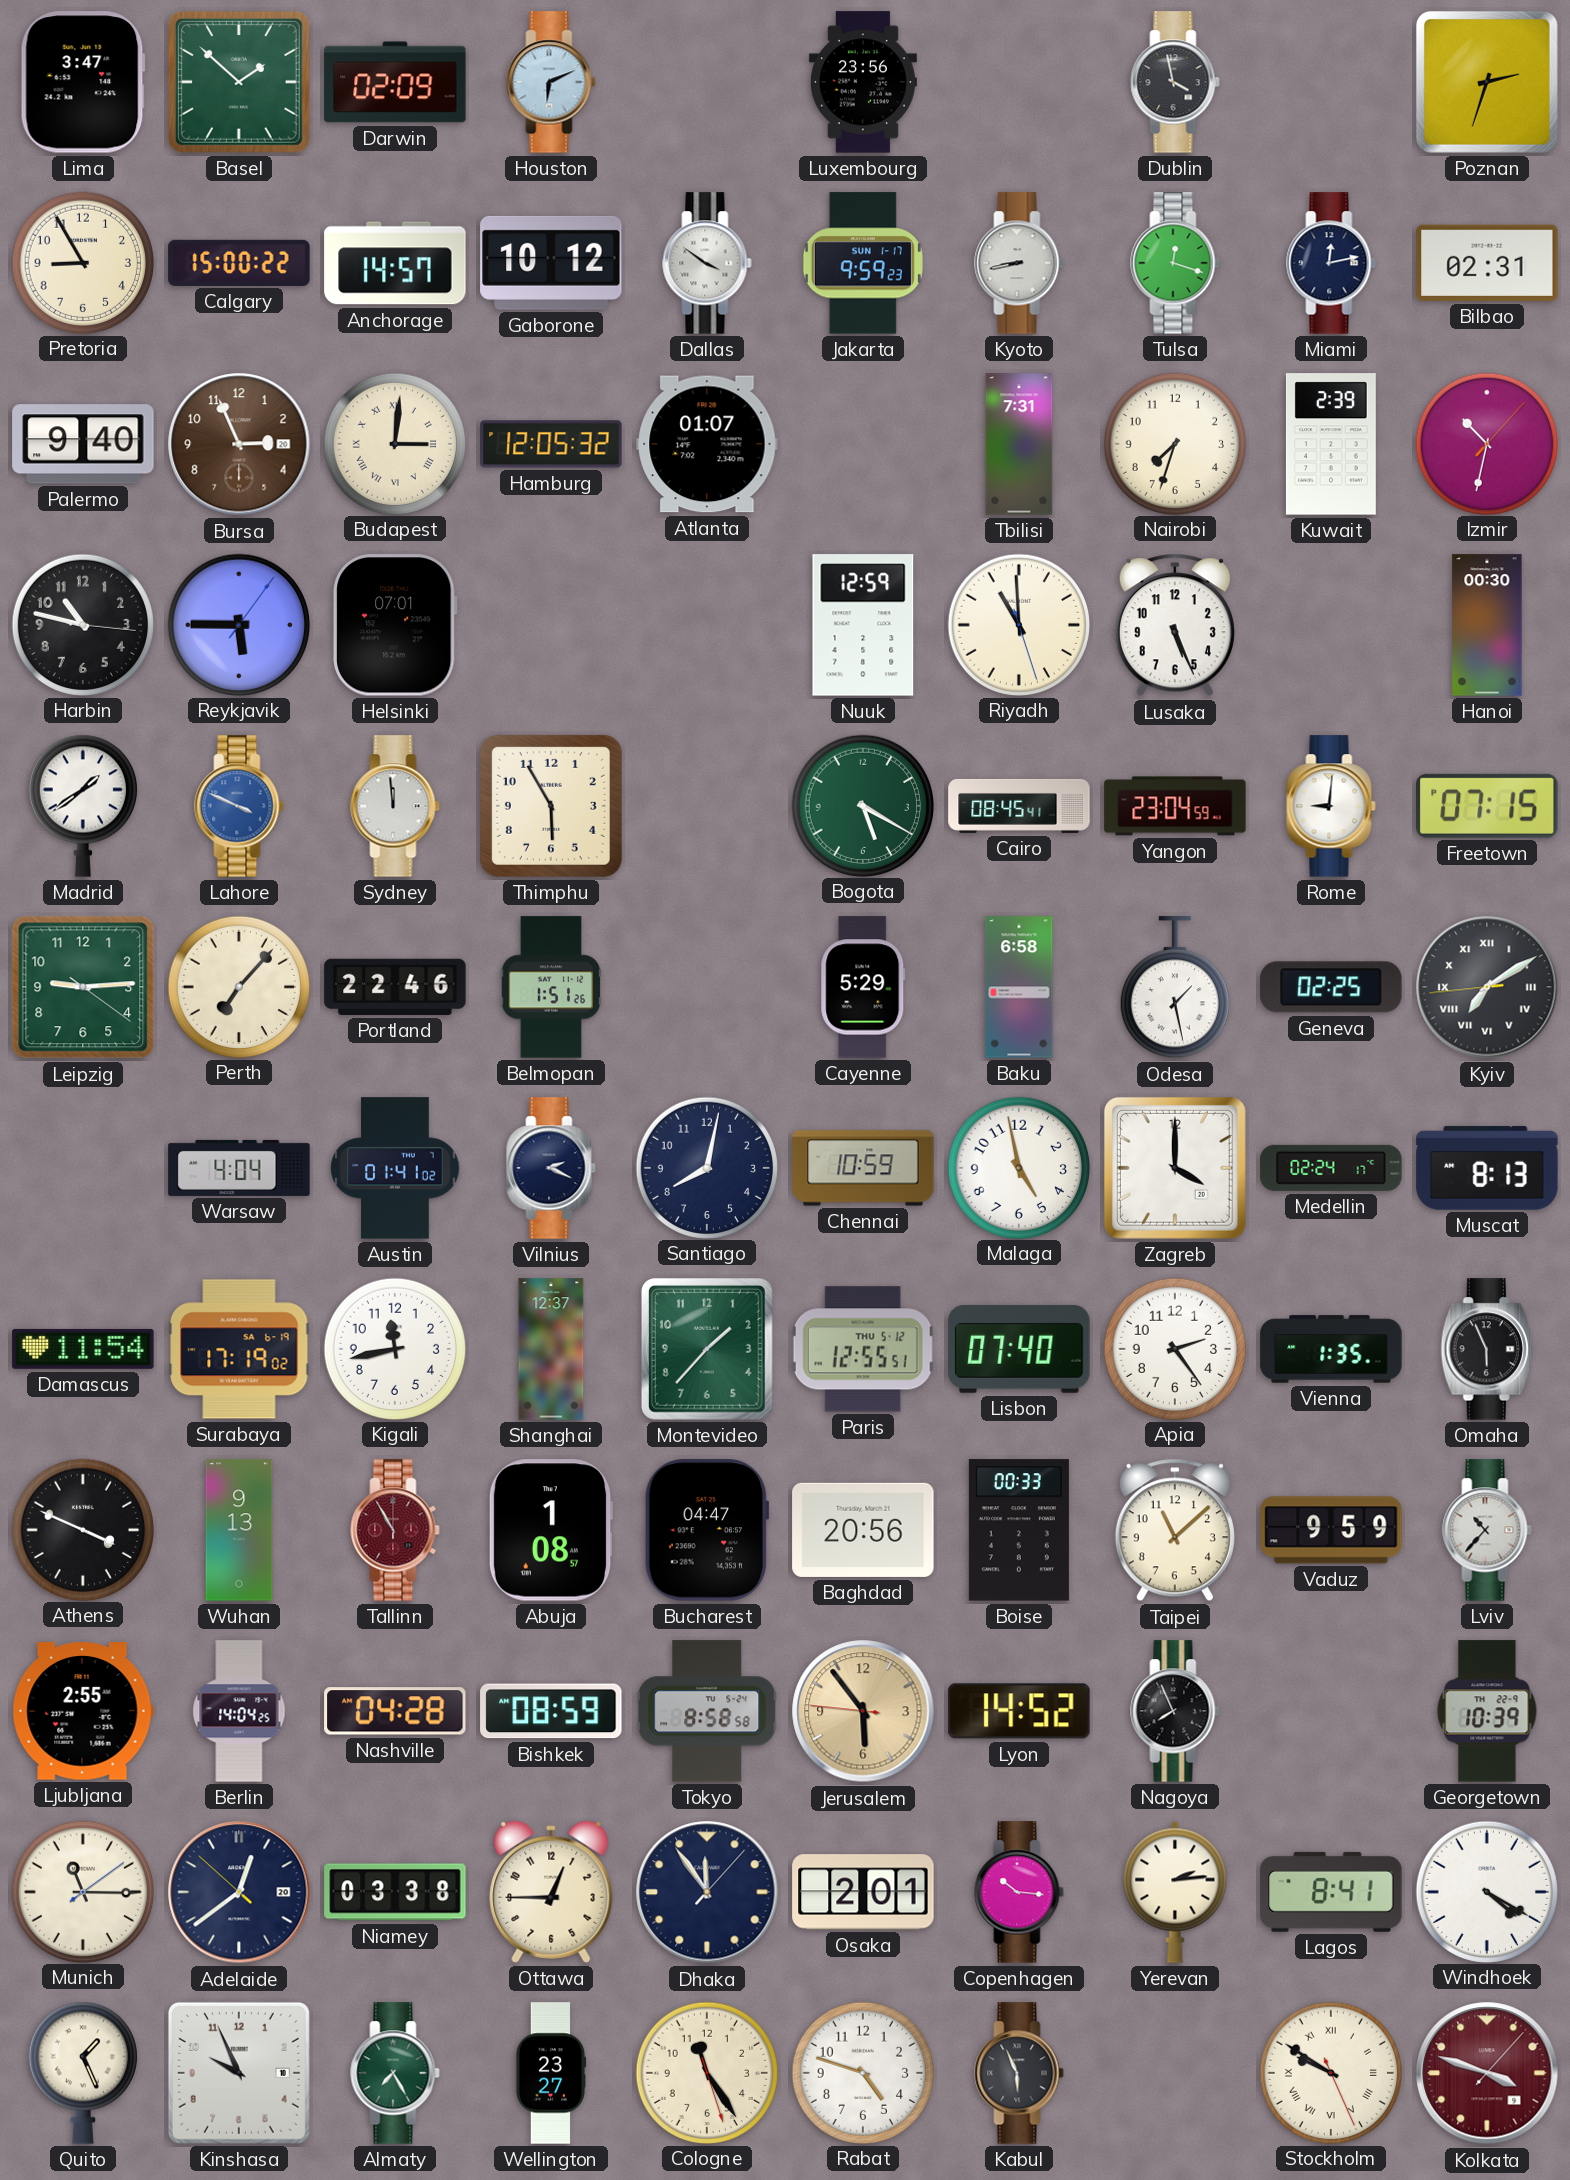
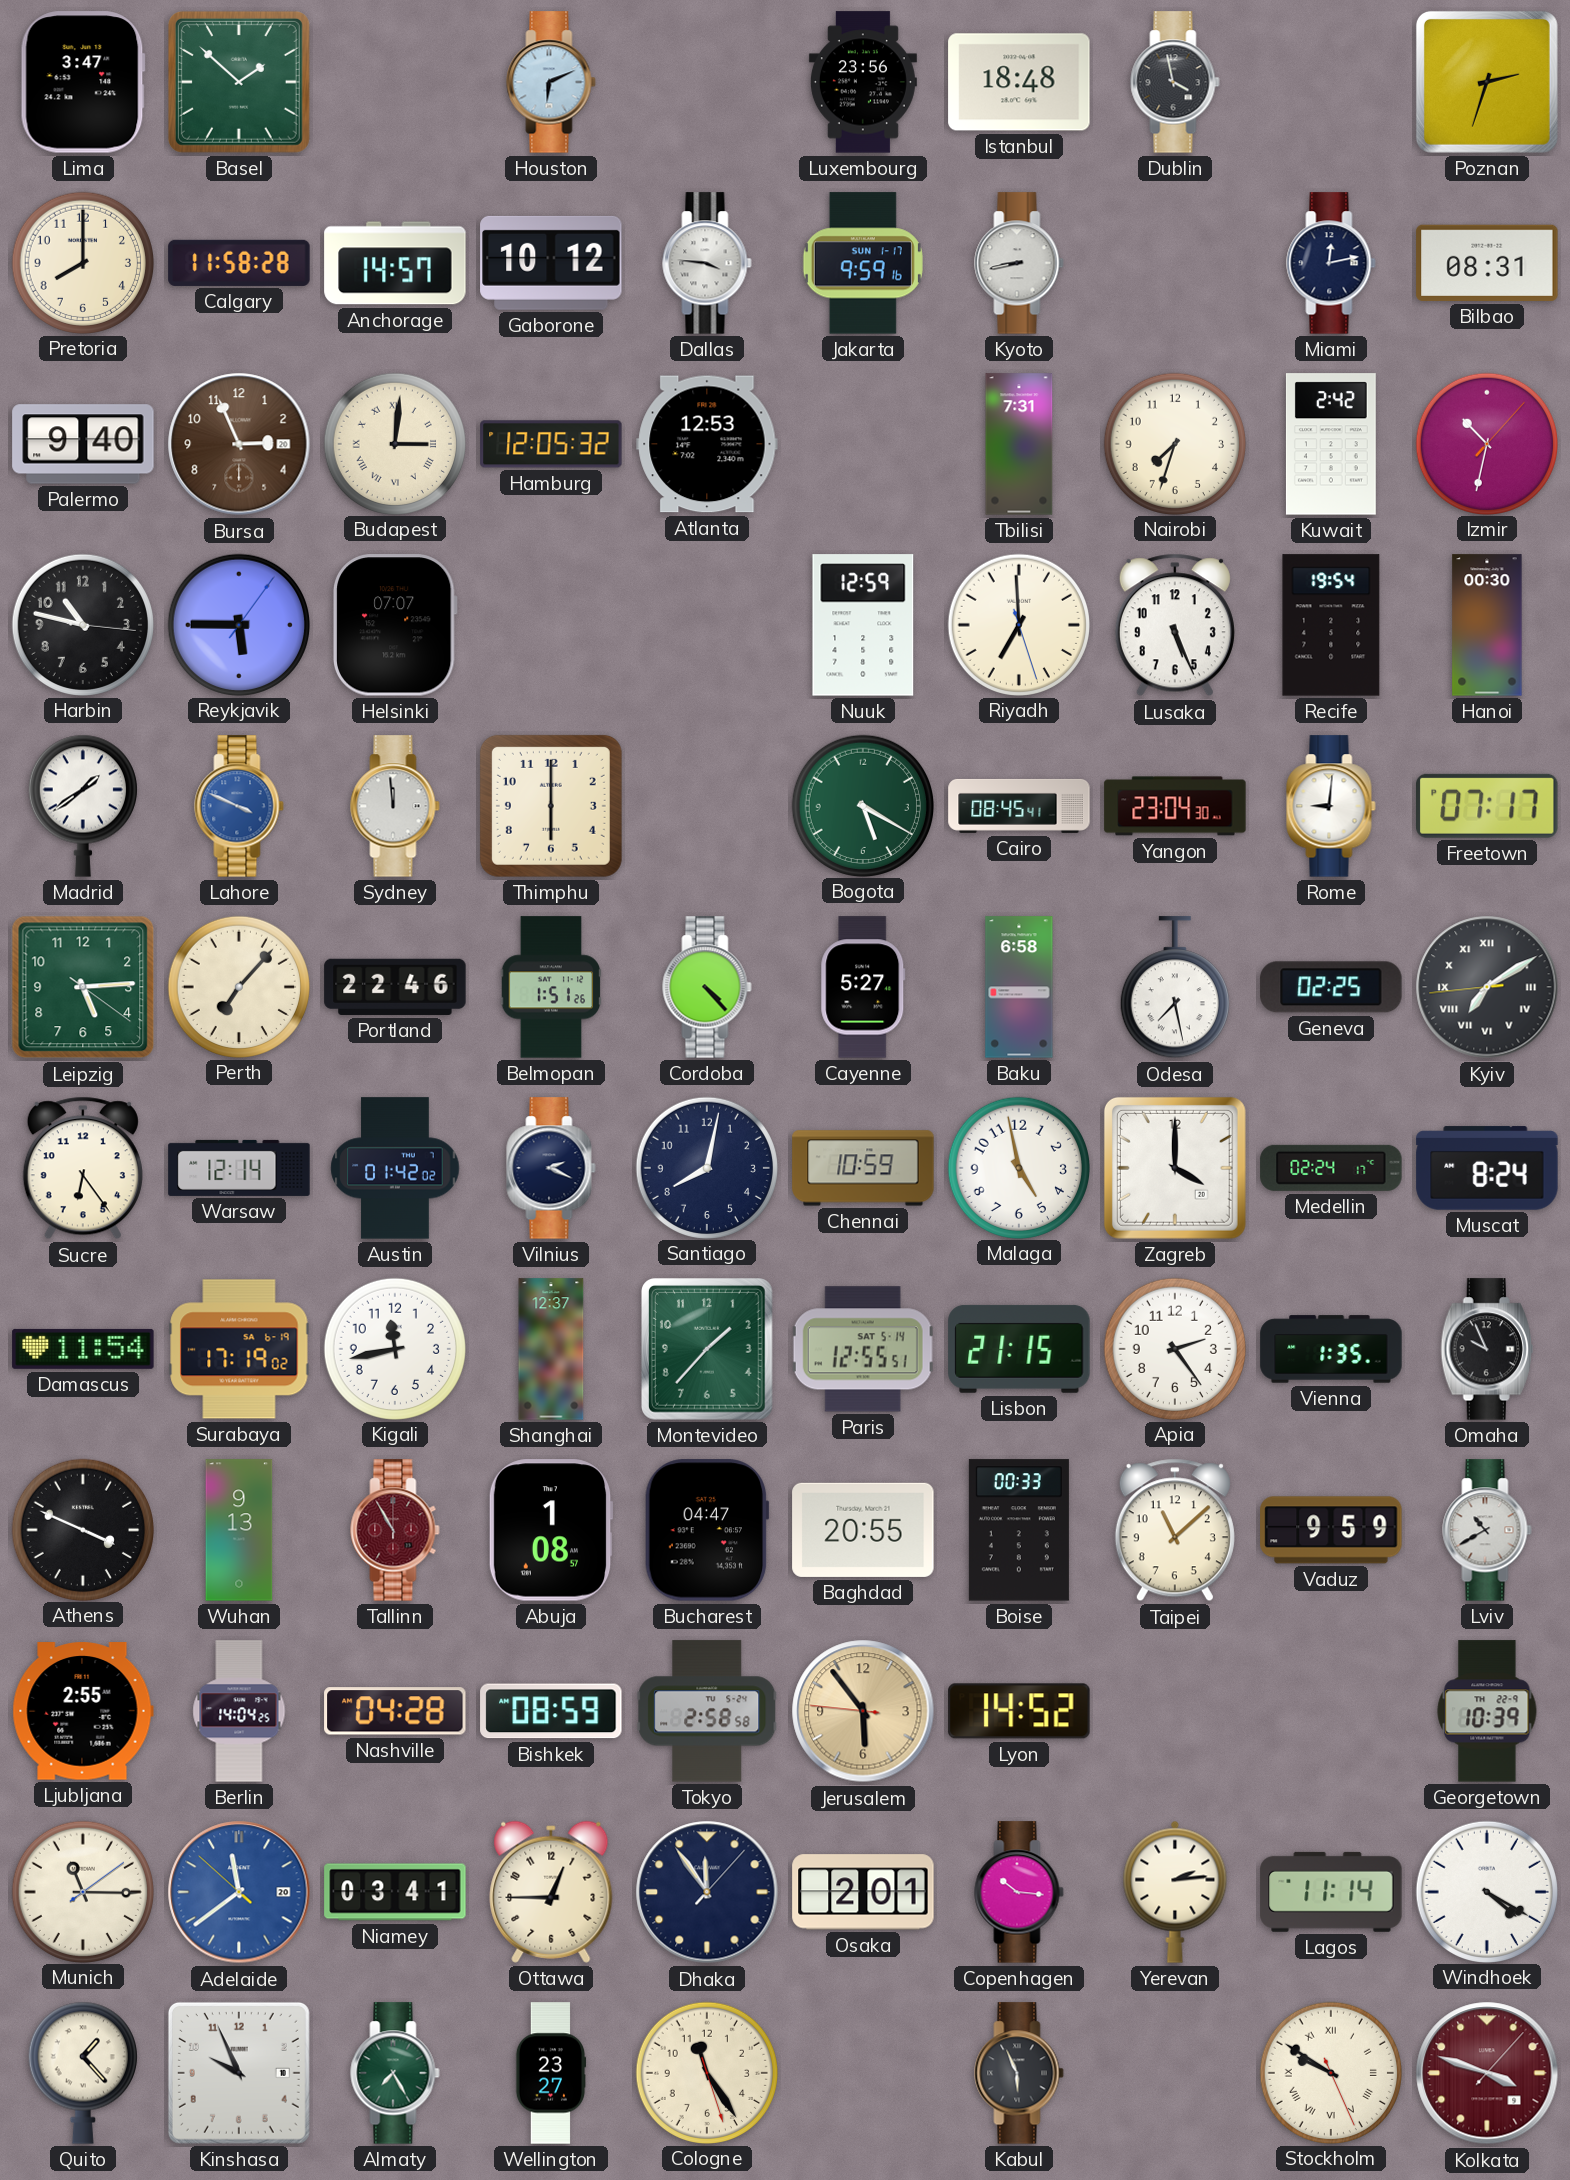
Darwin: 02:09 -> none (395, 82)
Istanbul: none -> 18:48 (1019, 82)
Pretoria: 8:55 -> 8:00 (82, 262)
Calgary: 15:00 -> 11:58 (239, 263)
Dallas: 3:51 -> 3:46 (707, 263)
Jakarta: 9:59:23 -> 9:59:16 (863, 263)
Tulsa: 12:18 -> none (1175, 263)
Bilbao: 02:31 -> 08:31 (1487, 263)
Atlanta: 01:07 -> 12:53 (707, 444)
Kuwait: 2:39 -> 2:42 (1331, 444)
Helsinki: 07:01 -> 07:07 (395, 625)
Riyadh: 10:59 -> 6:59 (1018, 624)
Recife: none -> 19:54 (1331, 625)
Thimphu: 5:55 -> 6:00 (551, 806)
Yangon: 23:04:59 -> 23:04:30 (1175, 806)
Freetown: 07:15 -> 07:17 (1488, 806)
Leipzig: 9:14 -> 5:14 (83, 987)
Cordoba: none -> 4:23 (707, 987)
Cayenne: 5:29 -> 5:27 (863, 987)
Odesa: 1:28 -> 7:28 (1175, 988)
Sucre: none -> 6:24 (83, 1168)
Warsaw: 4:04 -> 12:14 (239, 1168)
Austin: 01:41 -> 01:42 (395, 1168)
Muscat: 8:13 -> 8:24 (1487, 1168)
Paris date: THU 5-12 -> SAT 5-14 (863, 1349)
Lisbon: 07:40 -> 21:15 (1019, 1349)
Omaha: 5:56 -> 9:56 (1487, 1349)
Baghdad: 20:56 -> 20:55 (863, 1530)
Lviv: 10:37 -> 10:40 (1487, 1530)
Tokyo: 8:58 -> 2:58 (707, 1711)
Nagoya: 7:56 -> none (1175, 1711)
Adelaide: 12:38 -> 11:38 (239, 1892)
Adelaide dial: navy -> blue (239, 1892)
Niamey: 03:38 -> 03:41 (395, 1892)
Lagos: 8:41 -> 11:14 (1331, 1892)
Quito: 1:26 -> 1:23 (83, 2073)
Rabat: 4:48 -> none (862, 2072)
